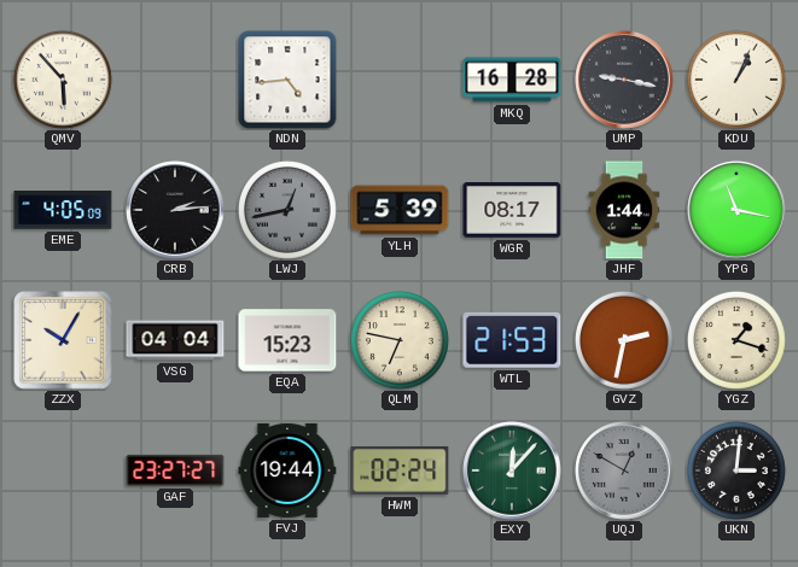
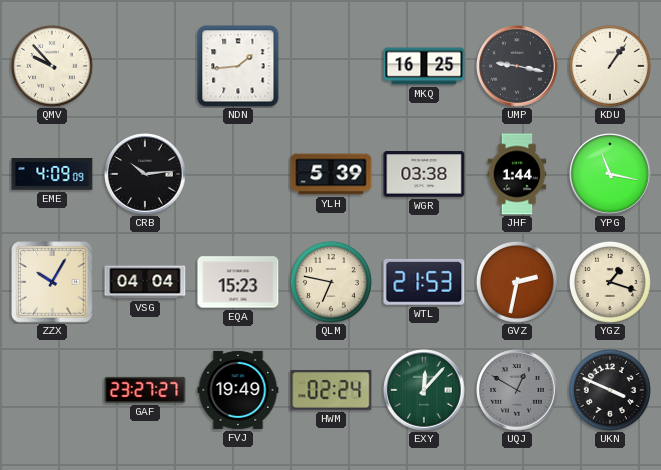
QMV: 5:53 -> 9:53 (52, 66)
NDN: 4:44 -> 1:44 (238, 66)
MKQ: 16:28 -> 16:25 (424, 66)
KDU: 1:04 -> 1:06 (610, 66)
EME: 4:05 -> 4:09 (52, 174)
CRB: 2:14 -> 10:14 (145, 174)
LWJ: 12:43 -> none (287, 210)
WGR: 08:17 -> 03:38 (424, 174)
FVJ: 19:44 -> 19:49 (238, 390)
UKN: 3:01 -> 3:49 (610, 390)
